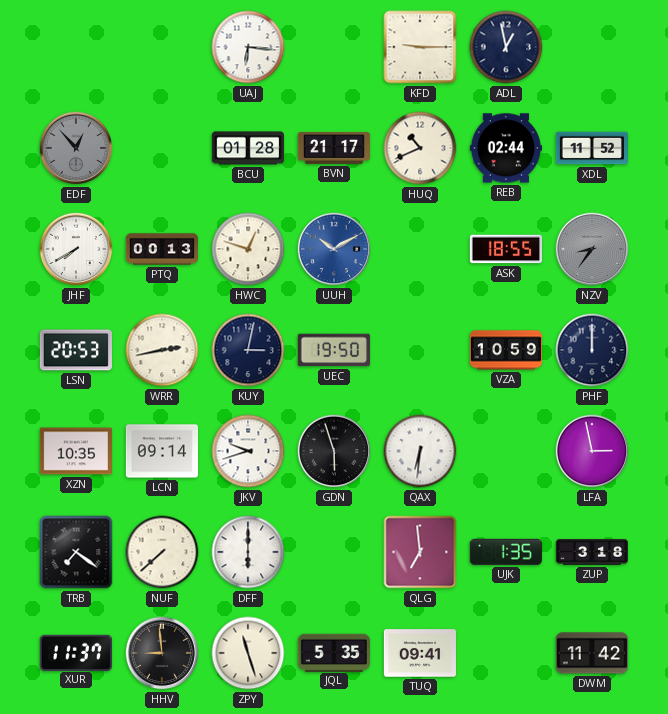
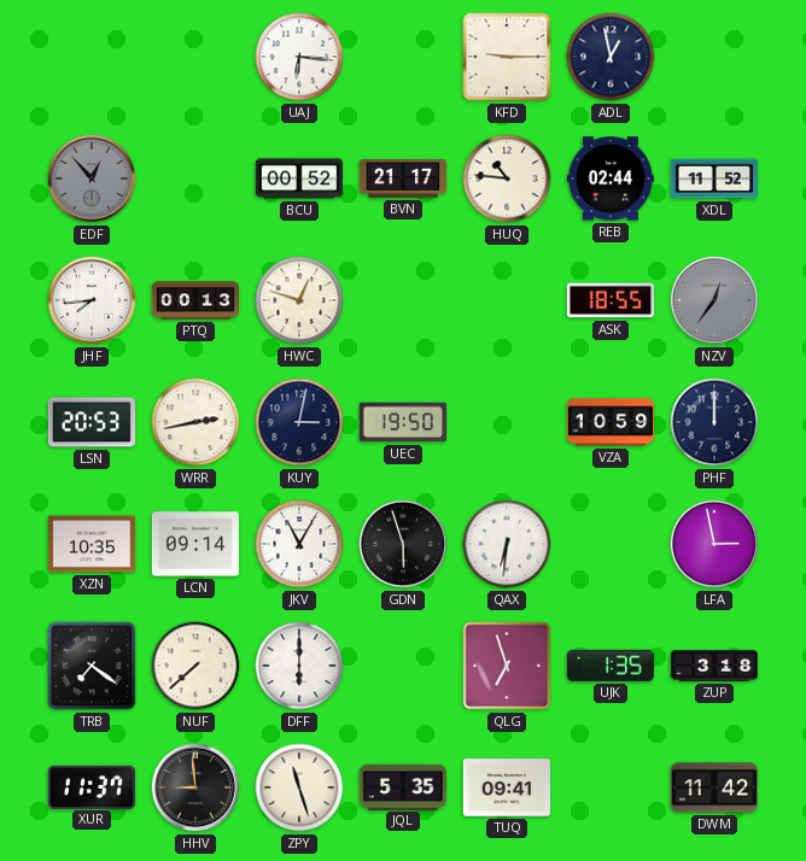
BCU: 01:28 -> 00:52 (298, 178)
HUQ: 10:41 -> 10:46 (507, 178)
JHF: 7:40 -> 7:44 (92, 300)
UUH: 10:10 -> none (334, 249)
NZV: 8:36 -> 12:36 (714, 300)
JKV: 9:42 -> 11:05 (299, 544)
QLG: 6:59 -> 6:57 (507, 666)
